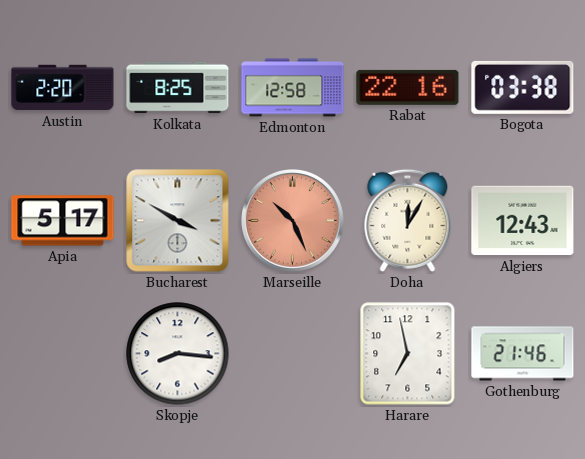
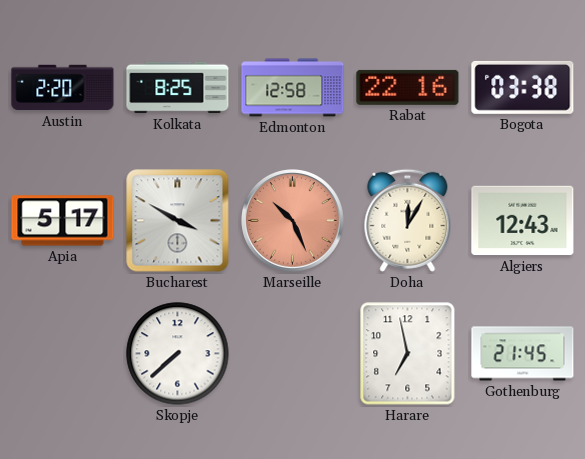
Skopje: 8:16 -> 7:38 (178, 354)
Gothenburg: 21:46 -> 21:45 (523, 354)
